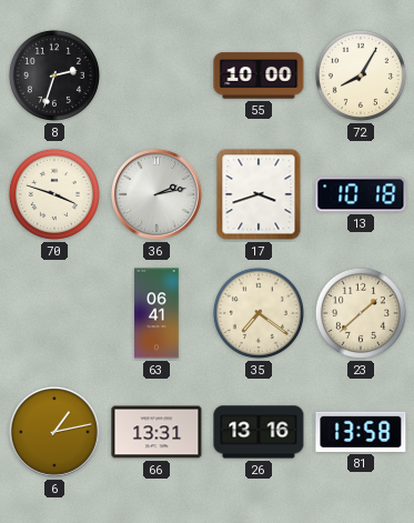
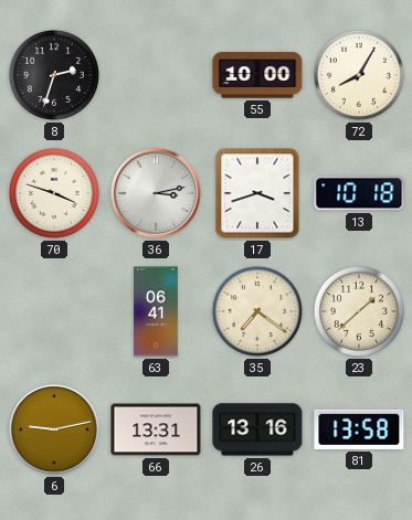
36: 2:13 -> 3:13 (156, 193)
6: 1:13 -> 9:13 (54, 429)
